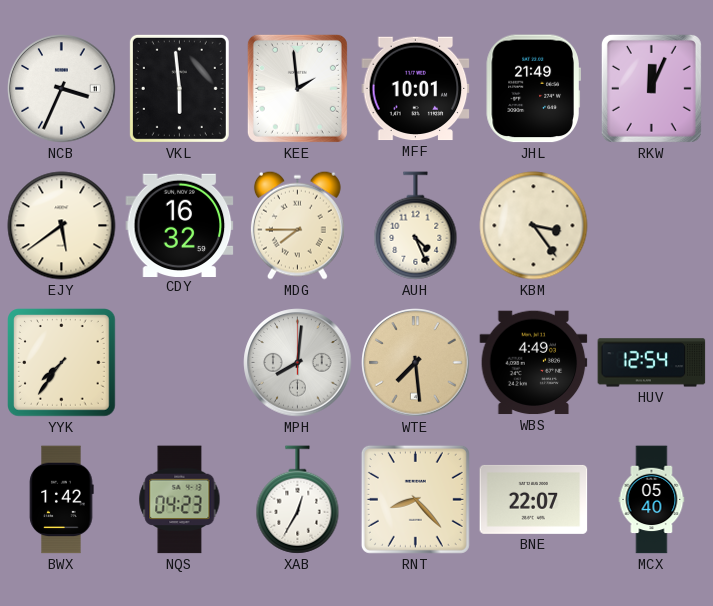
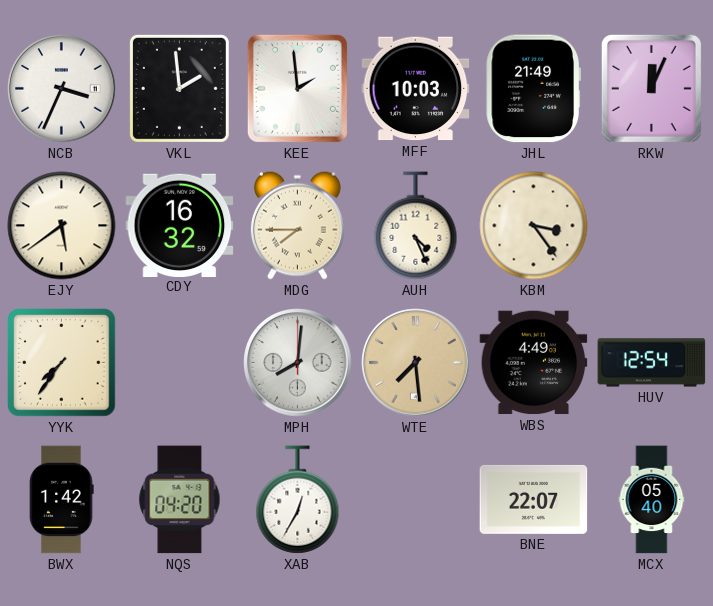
VKL: 5:59 -> 1:59 (179, 88)
MFF: 10:01 -> 10:03 (416, 89)
NQS: 04:23 -> 04:20 (180, 500)
RNT: 8:23 -> none (415, 499)
